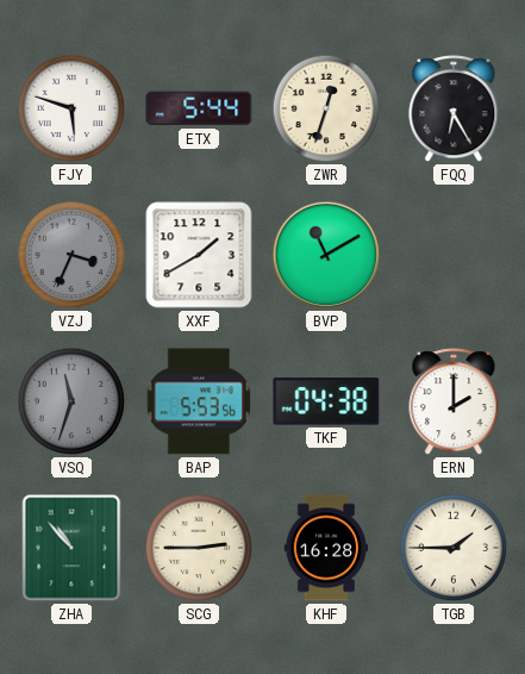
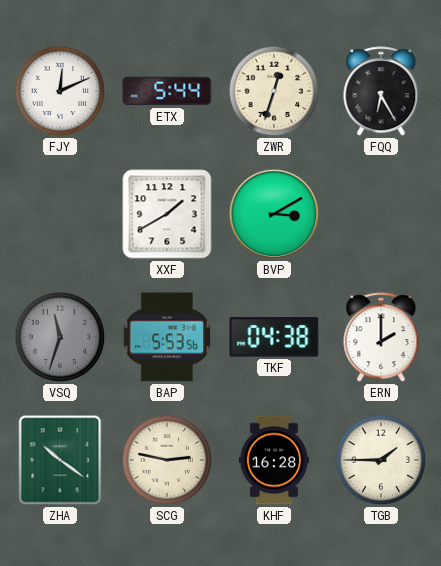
FJY: 5:48 -> 12:11 (60, 91)
VZJ: 3:34 -> none (71, 255)
BVP: 11:10 -> 3:10 (274, 214)
ZHA: 10:53 -> 10:21 (60, 460)
SCG: 2:45 -> 2:47 (167, 460)
